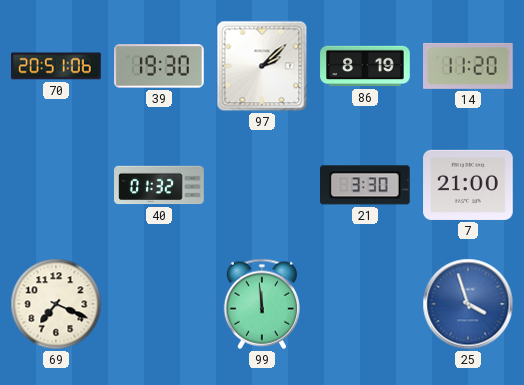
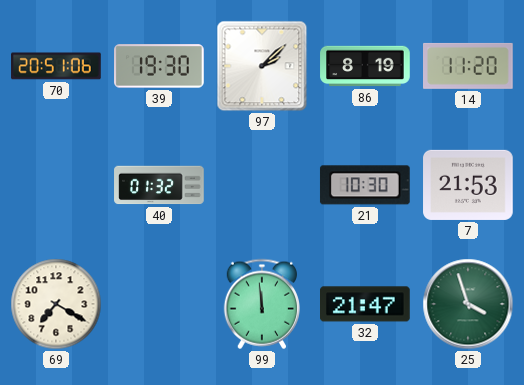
21: 3:30 -> 10:30 (365, 185)
7: 21:00 -> 21:53 (468, 185)
69: 7:19 -> 7:20 (56, 304)
32: none -> 21:47 (366, 304)
25 dial: blue -> green (468, 304)
